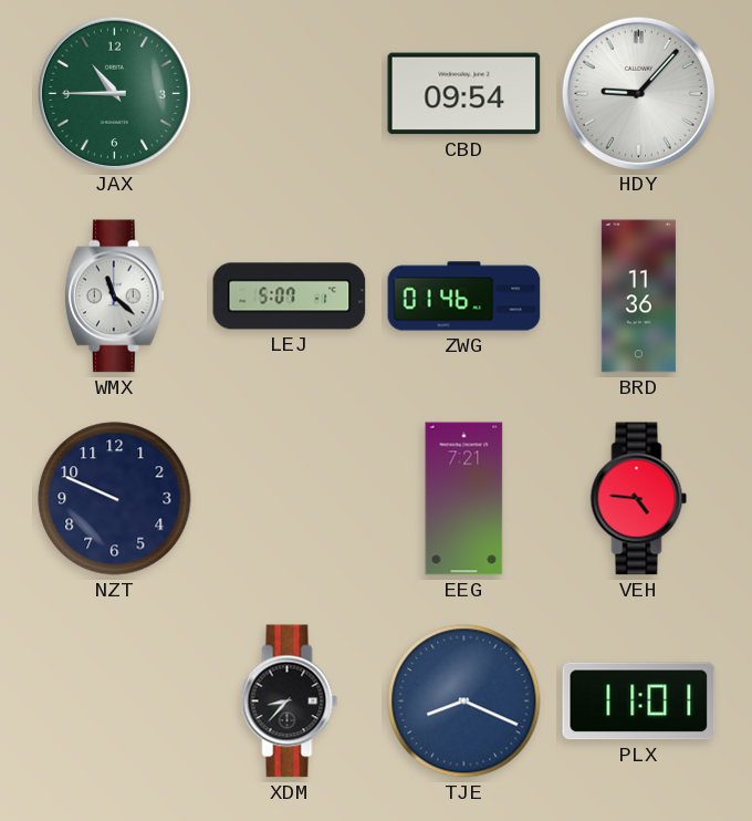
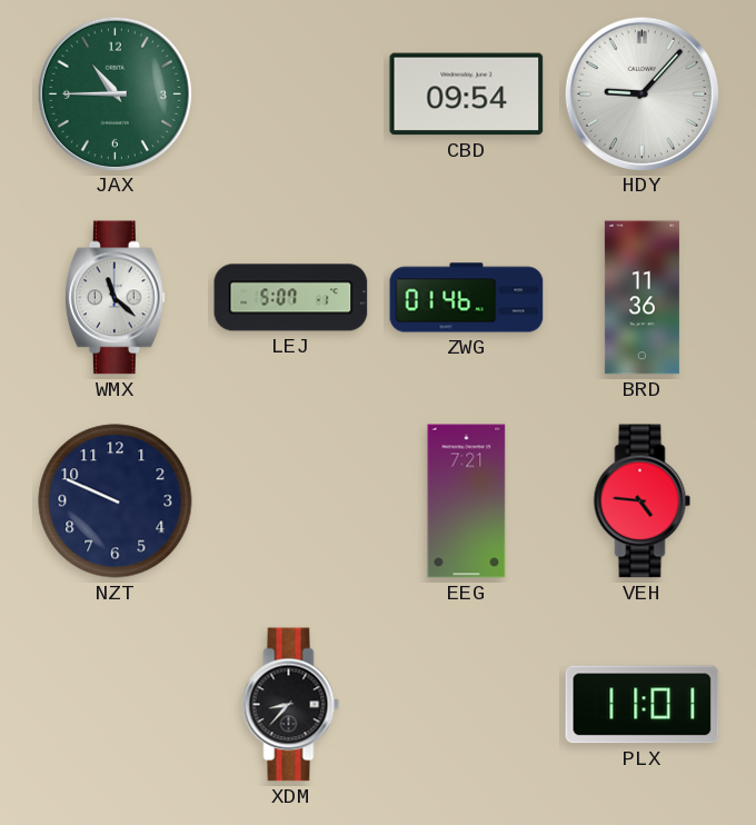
TJE: 8:19 -> none (464, 702)
